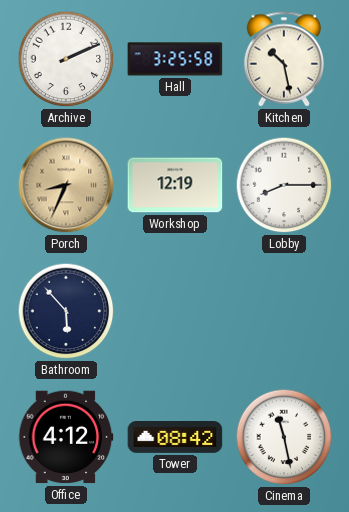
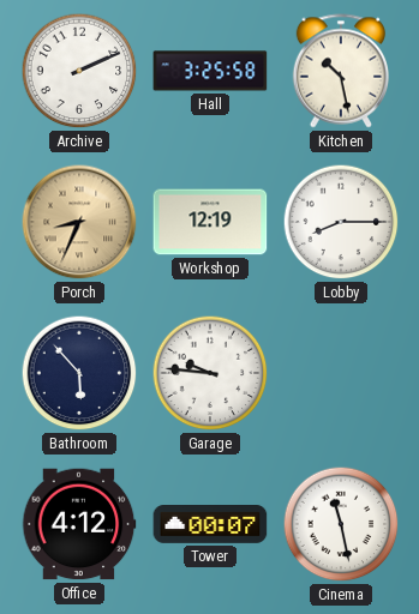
Garage: none -> 9:46 (210, 373)
Tower: 08:42 -> 00:07 (210, 525)
